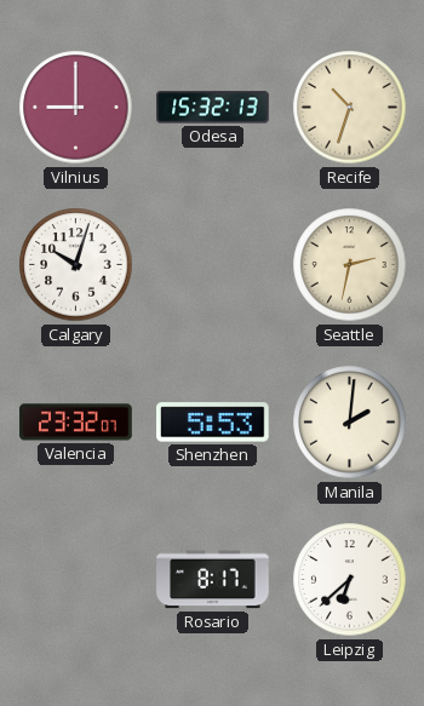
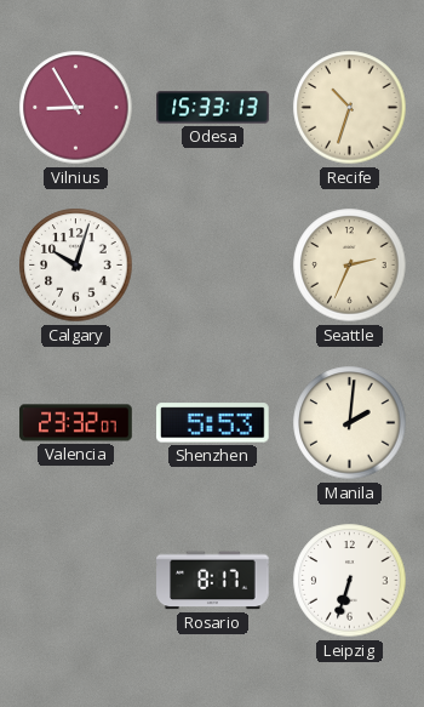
Vilnius: 9:00 -> 8:55 (76, 108)
Odesa: 15:32 -> 15:33 (213, 108)
Seattle: 2:32 -> 2:34 (350, 266)
Leipzig: 6:38 -> 6:33 (350, 581)
